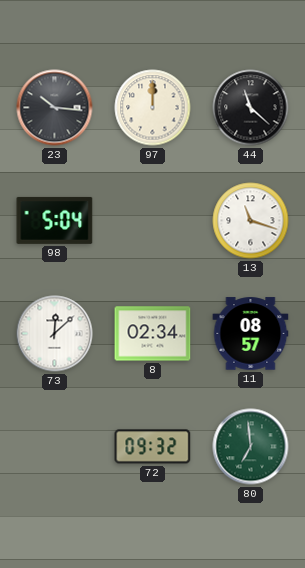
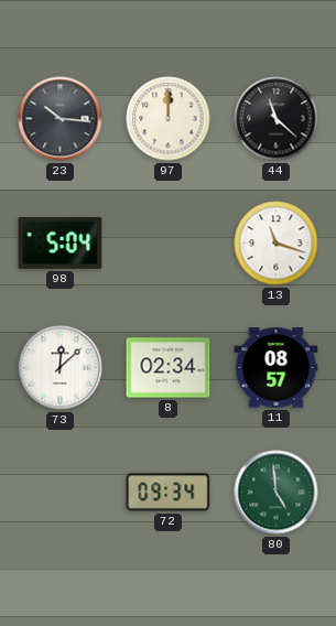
72: 09:32 -> 09:34 (169, 493)
80: 6:59 -> 4:59 (277, 493)
